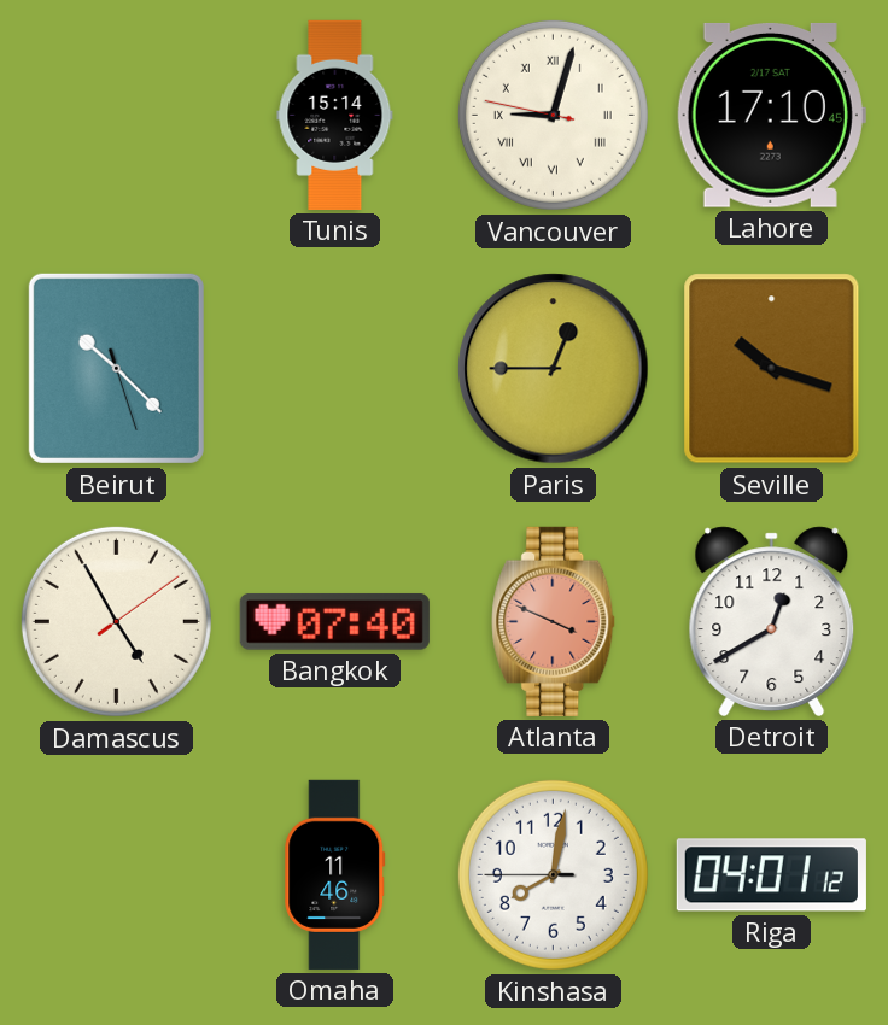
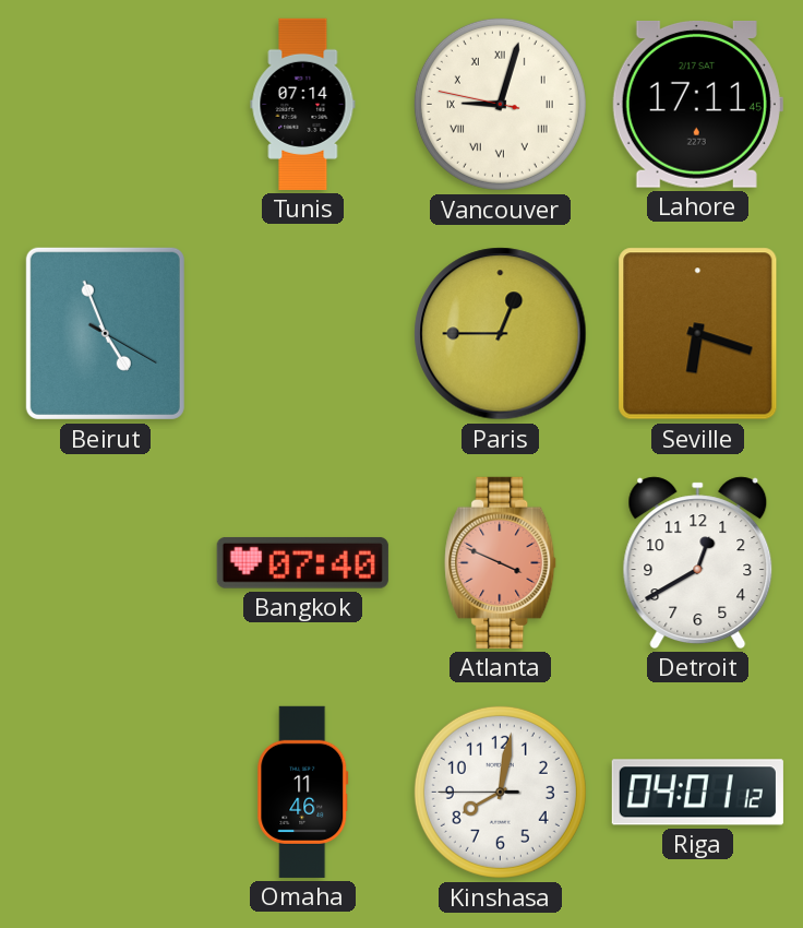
Tunis: 15:14 -> 07:14 (303, 104)
Lahore: 17:10 -> 17:11 (697, 104)
Beirut: 10:22 -> 4:56 (105, 333)
Seville: 10:18 -> 6:18 (698, 334)
Damascus: 4:55 -> none (116, 621)
